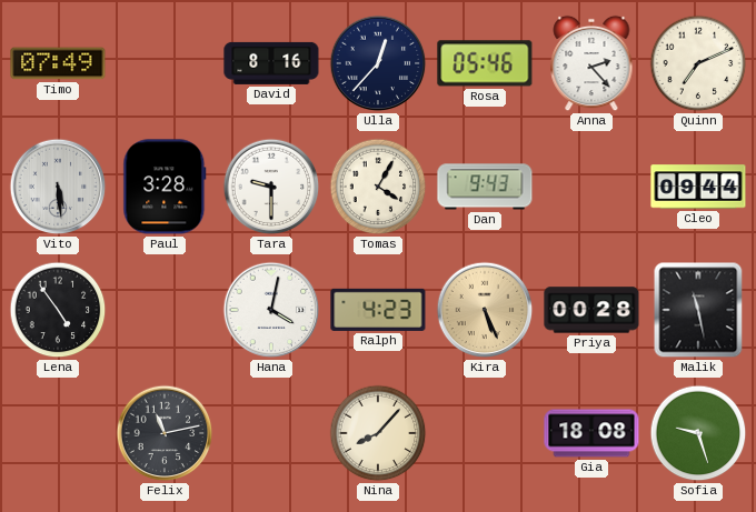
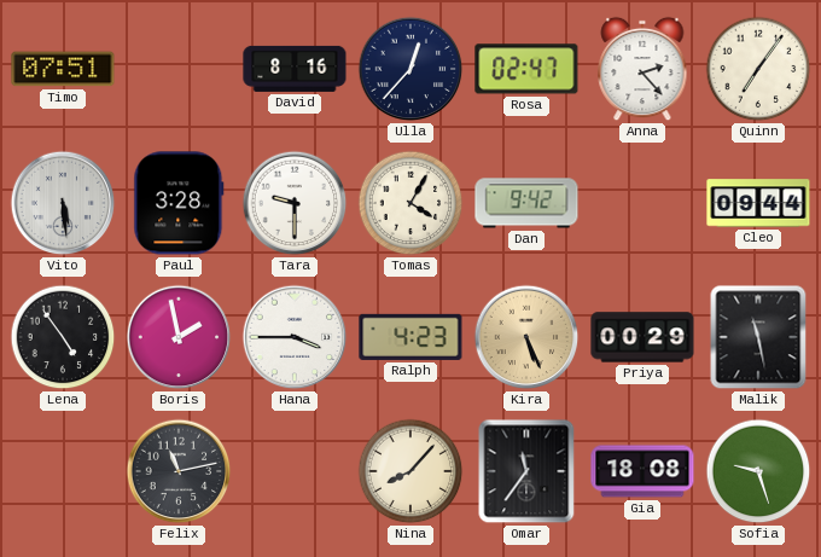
Timo: 07:49 -> 07:51 (63, 69)
Rosa: 05:46 -> 02:47 (526, 69)
Quinn: 7:11 -> 7:06 (758, 69)
Dan: 9:43 -> 9:42 (526, 203)
Boris: none -> 1:58 (179, 337)
Hana: 4:02 -> 3:45 (295, 337)
Priya: 00:28 -> 00:29 (642, 337)
Omar: none -> 11:36 (526, 471)
